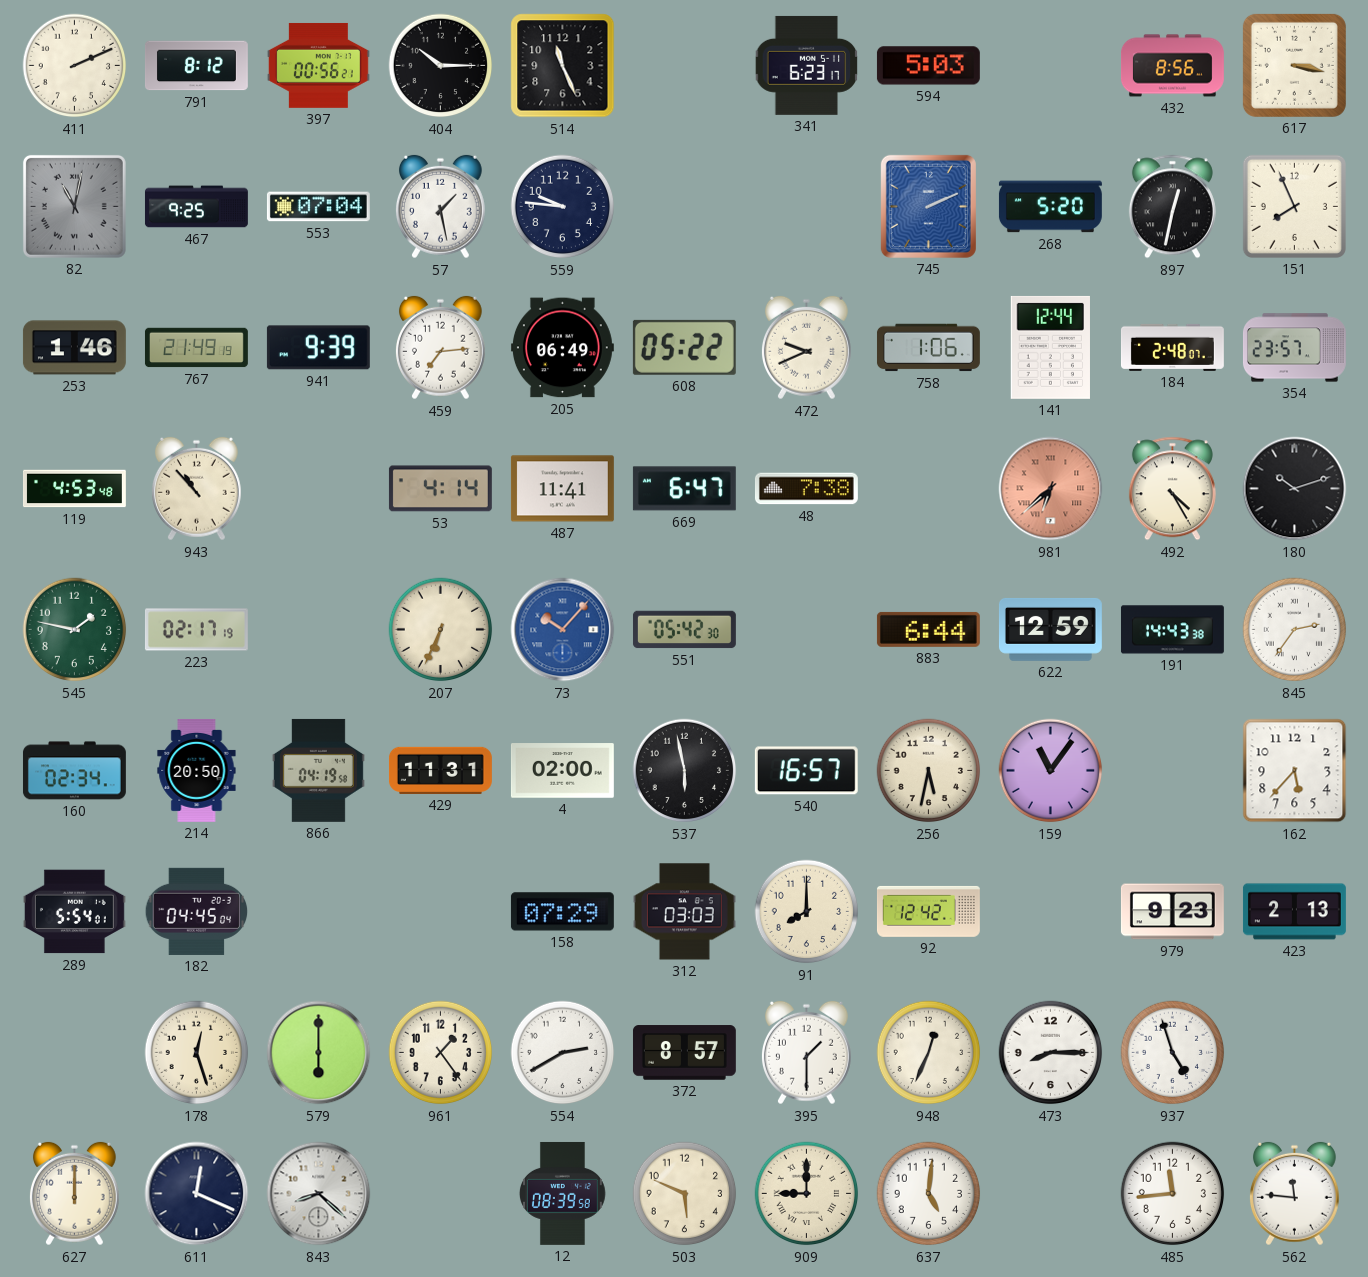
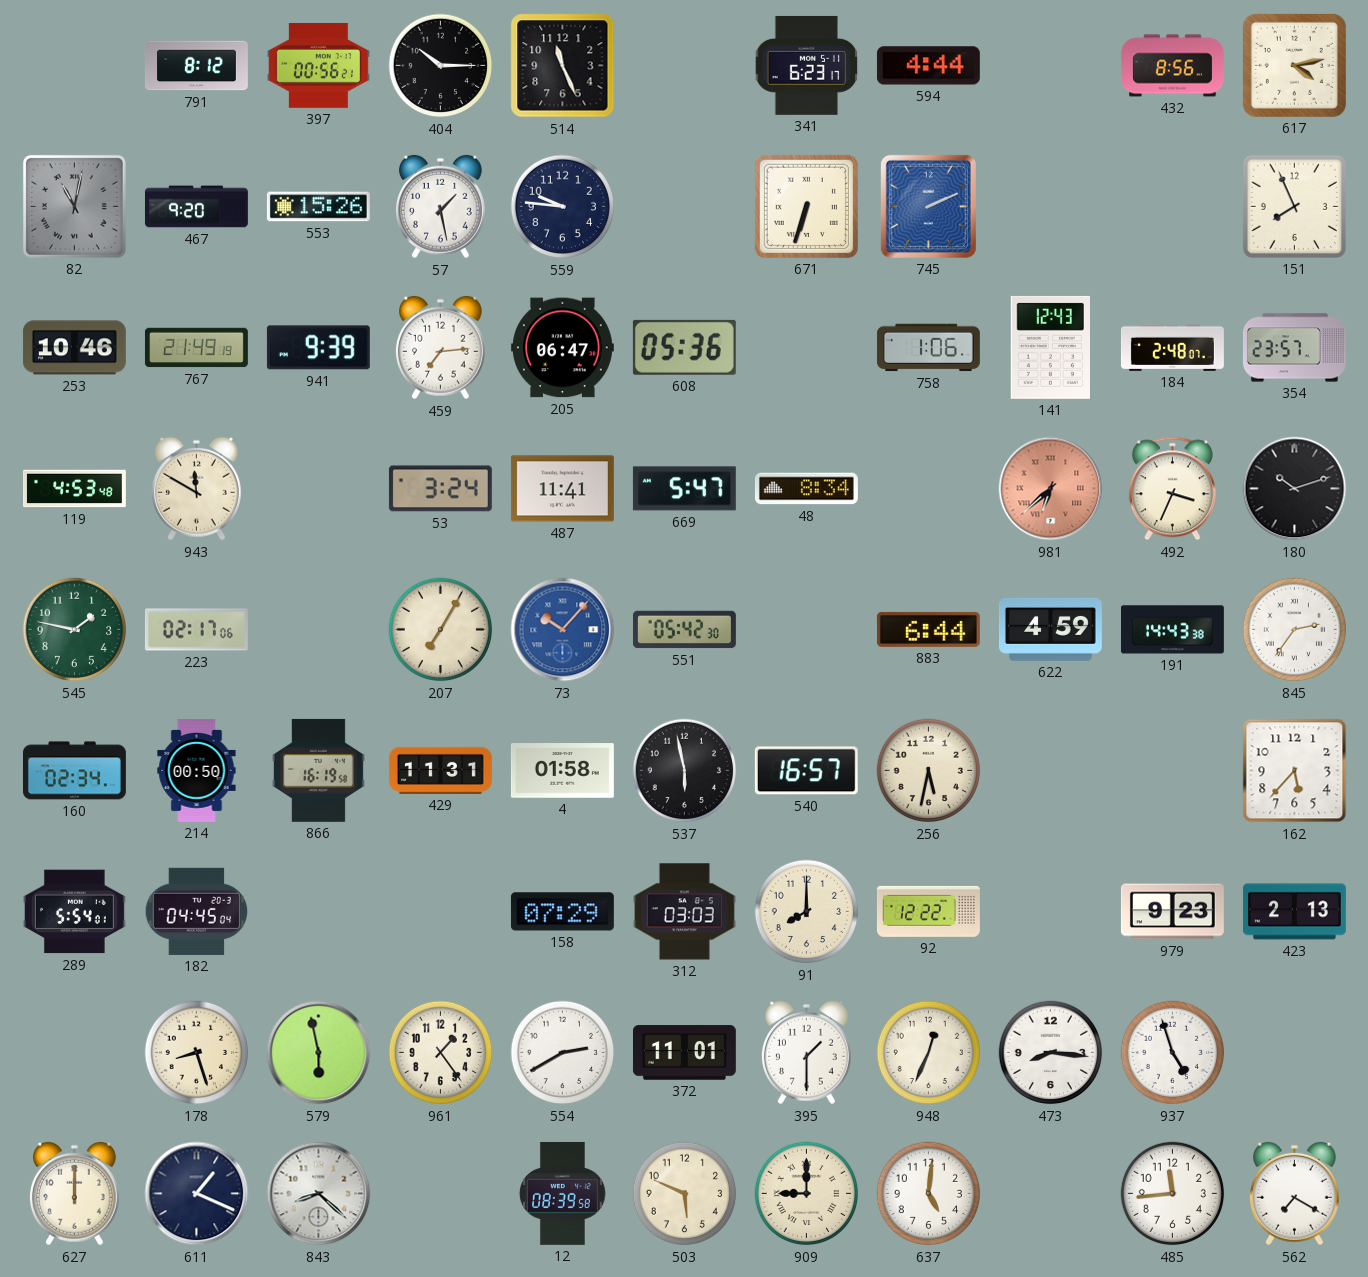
411: 2:11 -> none (75, 66)
594: 5:03 -> 4:44 (928, 66)
617: 3:17 -> 4:13 (1294, 65)
467: 9:25 -> 9:20 (196, 207)
553: 07:04 -> 15:26 (318, 207)
671: none -> 6:33 (806, 206)
268: 5:20 -> none (1050, 207)
897: 12:32 -> none (1172, 207)
253: 1:46 -> 10:46 (74, 348)
205: 06:49 -> 06:47 (562, 348)
608: 05:22 -> 05:36 (684, 347)
472: 9:41 -> none (806, 348)
141: 12:44 -> 12:43 (1050, 347)
943: 10:53 -> 11:50 (196, 489)
53: 4:14 -> 3:24 (440, 489)
669: 6:47 -> 5:47 (684, 489)
48: 7:38 -> 8:34 (806, 489)
492: 4:25 -> 3:34 (1172, 489)
223: 02:17:19 -> 02:17:06 (196, 630)
207: 6:34 -> 7:05 (441, 630)
622: 12:59 -> 4:59 (1050, 629)
214: 20:50 -> 00:50 (197, 770)
866: 04:19 -> 16:19 (318, 770)
4: 02:00 -> 01:58 (562, 771)
159: 11:06 -> none (1051, 771)
92: 12:42 -> 12:22 (928, 911)
178: 12:27 -> 8:27 (197, 1053)
579: 6:00 -> 5:58 (319, 1053)
372: 8:57 -> 11:01 (684, 1053)
473: 8:15 -> 8:16 (1051, 1053)
611: 12:19 -> 1:19 (197, 1194)
562: 11:46 -> 7:20 (1294, 1194)
